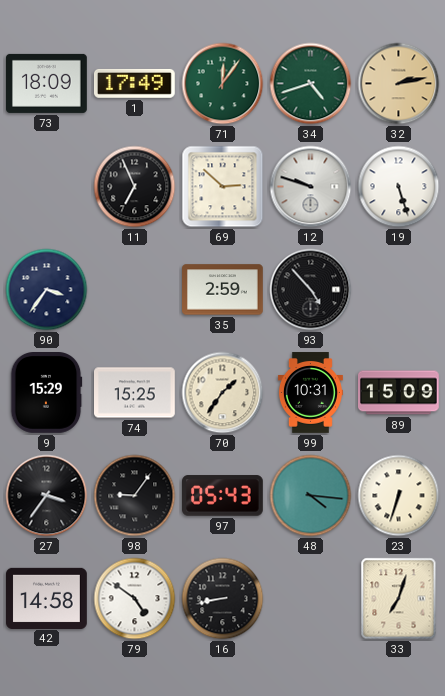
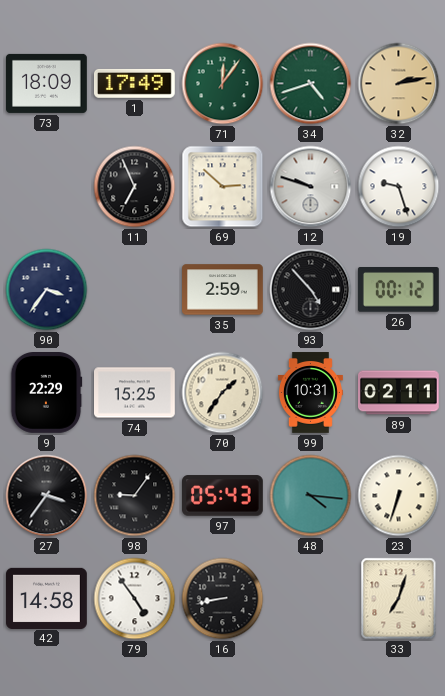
19: 5:27 -> 9:27 (399, 187)
26: none -> 00:12 (398, 290)
9: 15:29 -> 22:29 (46, 393)
89: 15:09 -> 02:11 (399, 393)
79: 4:51 -> 4:54 (135, 599)
